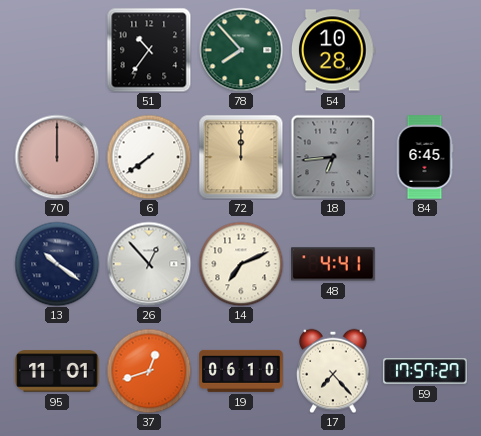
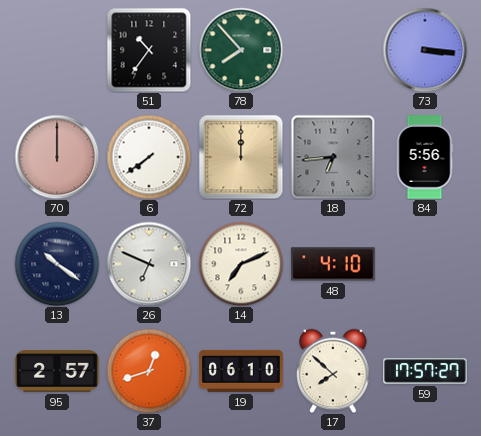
54: 10:28 -> none (334, 50)
73: none -> 3:16 (425, 50)
84: 6:45 -> 5:56 (425, 157)
26: 12:53 -> 6:49 (149, 264)
48: 4:41 -> 4:10 (333, 264)
95: 11:01 -> 2:57 (57, 371)
17: 7:23 -> 7:52 (333, 371)
